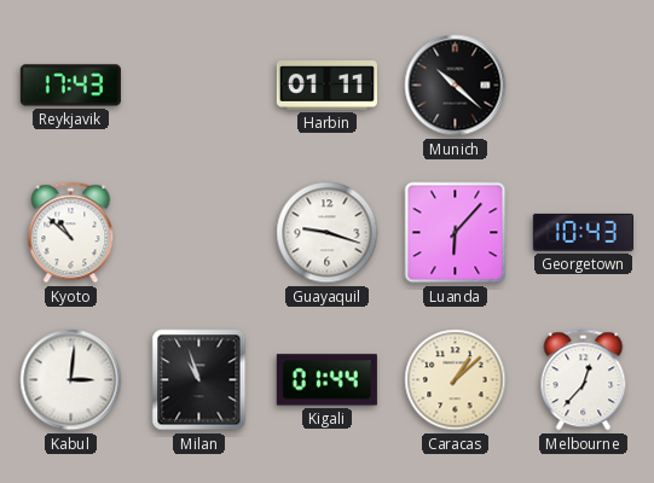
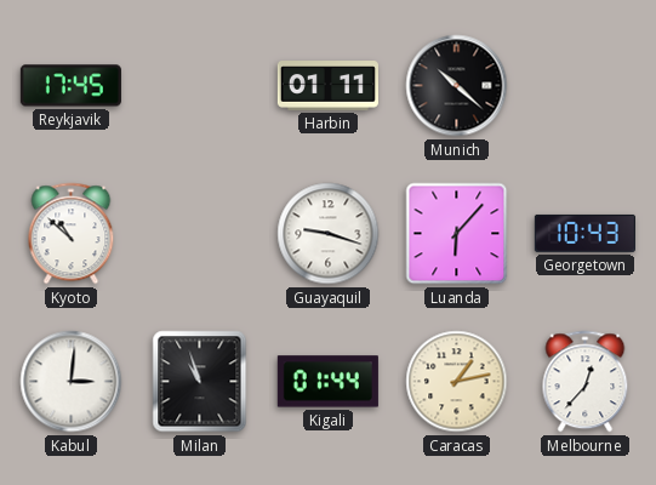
Reykjavik: 17:43 -> 17:45 (70, 86)
Caracas: 1:08 -> 1:13 (457, 382)
